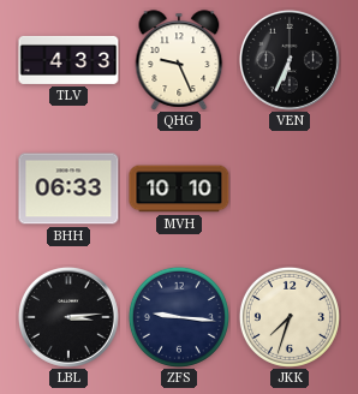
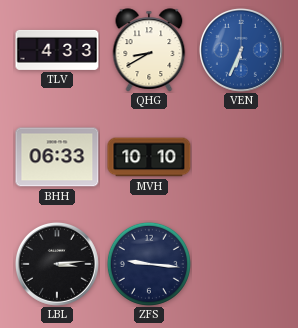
QHG: 9:26 -> 8:40 (149, 50)
VEN dial: black -> blue (241, 50)
JKK: 7:33 -> none (290, 317)
